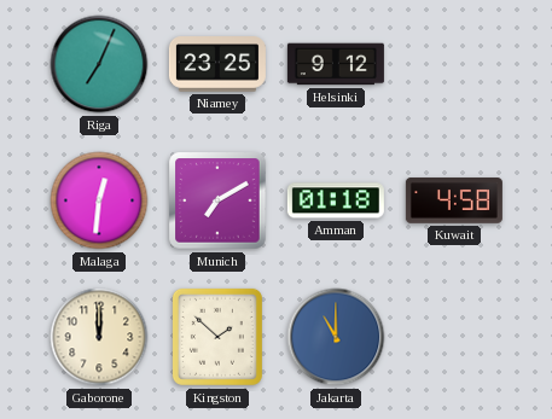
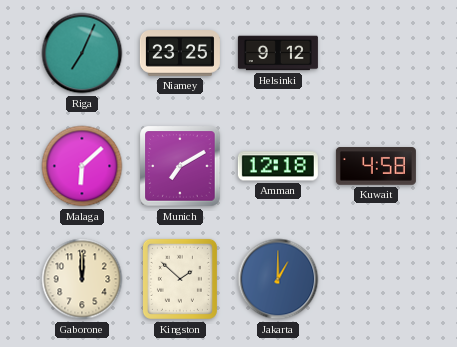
Malaga: 12:31 -> 6:08 (82, 166)
Amman: 01:18 -> 12:18 (278, 166)
Jakarta: 11:00 -> 1:00 (278, 279)
